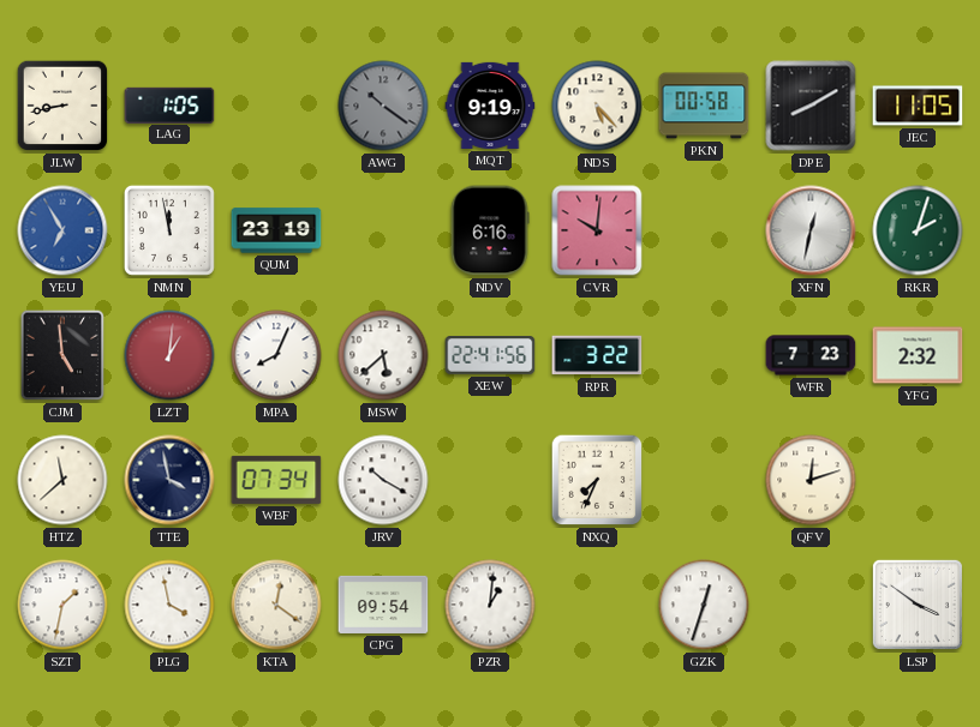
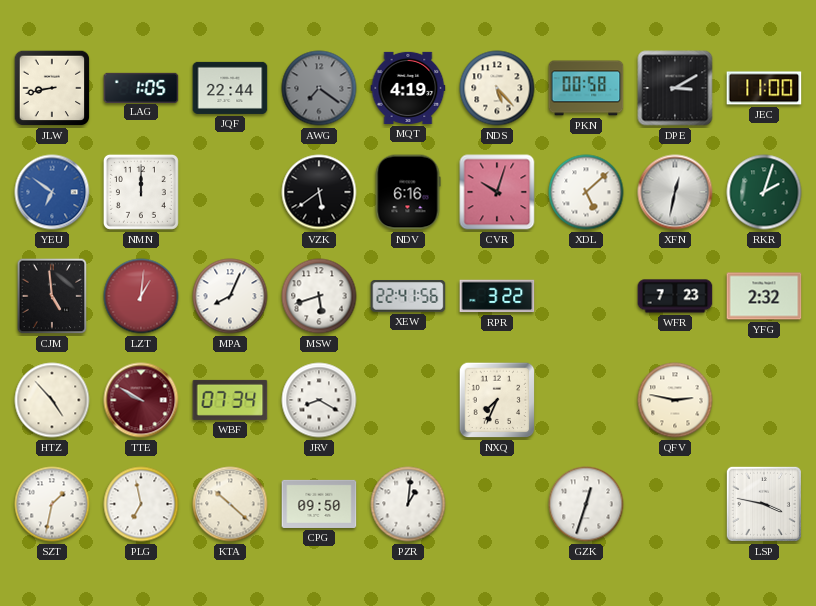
JQF: none -> 22:44 (230, 88)
AWG: 10:21 -> 7:21 (319, 88)
MQT: 9:19 -> 4:19 (408, 88)
DPE: 8:10 -> 3:10 (675, 88)
JEC: 11:05 -> 11:00 (764, 88)
YEU: 6:55 -> 6:51 (52, 192)
NMN: 11:58 -> 12:00 (141, 192)
QUM: 23:19 -> none (276, 230)
VZK: none -> 5:39 (319, 192)
CVR: 10:01 -> 10:03 (497, 192)
XDL: none -> 5:08 (586, 192)
MSW: 5:38 -> 5:42 (319, 296)
HTZ: 11:38 -> 4:53 (52, 400)
TTE: 3:58 -> 9:50 (141, 400)
TTE dial: navy -> burgundy (141, 400)
JRV: 10:20 -> 8:20 (319, 400)
QFV: 12:12 -> 2:47 (675, 400)
PLG: 3:58 -> 6:58 (141, 504)
KTA: 12:21 -> 10:22 (230, 504)
CPG: 09:54 -> 09:50 (319, 504)
LSP: 3:51 -> 3:47 (764, 504)
